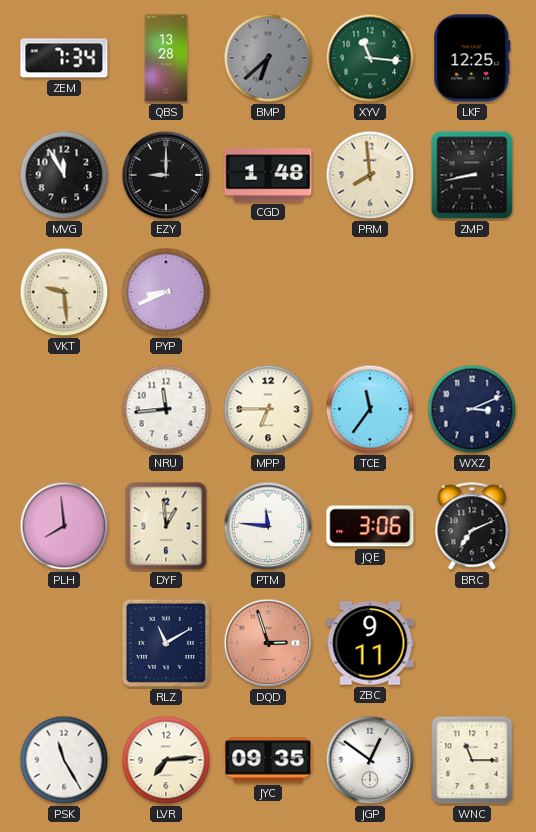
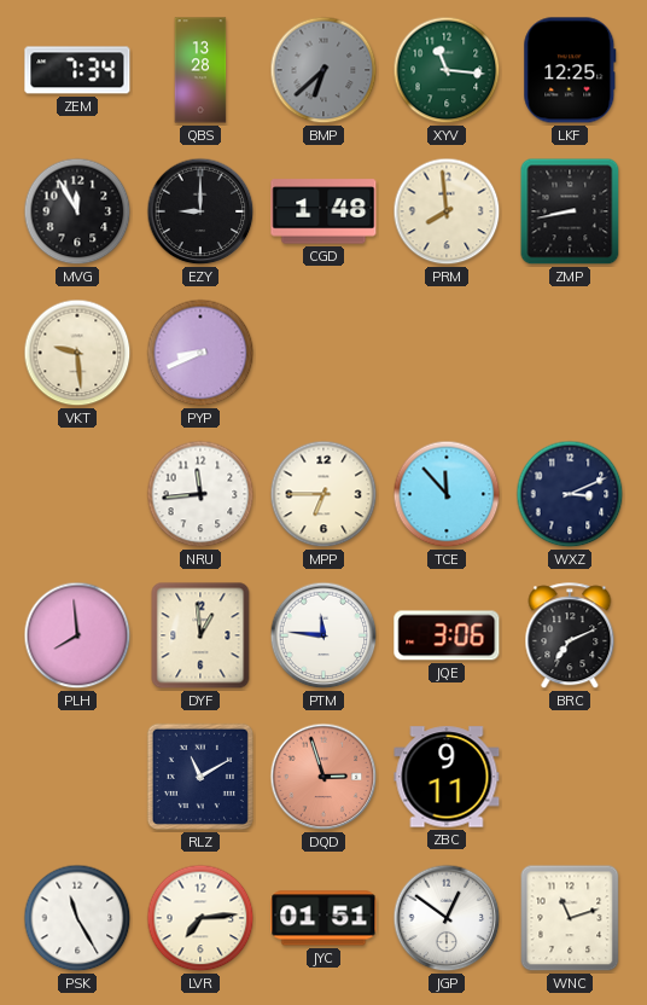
TCE: 11:36 -> 11:53 (447, 494)
JYC: 09:35 -> 01:51 (323, 918)
WNC: 11:15 -> 11:12 (570, 918)
